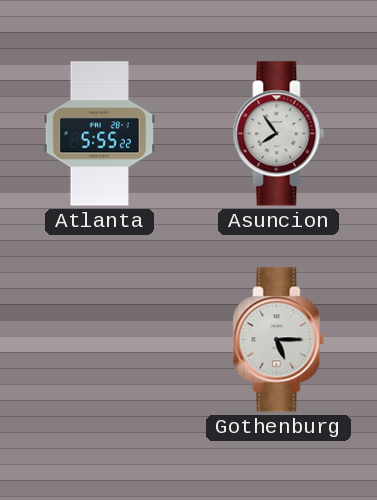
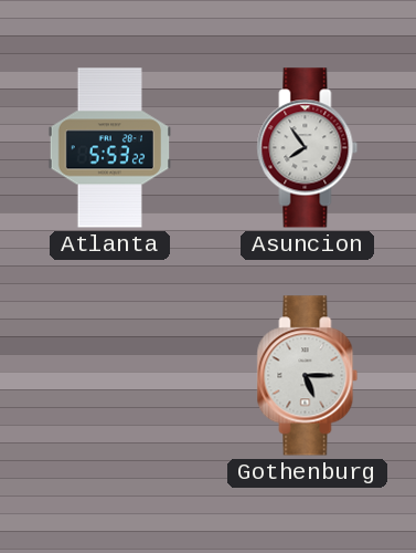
Atlanta: 5:55 -> 5:53 (110, 148)
